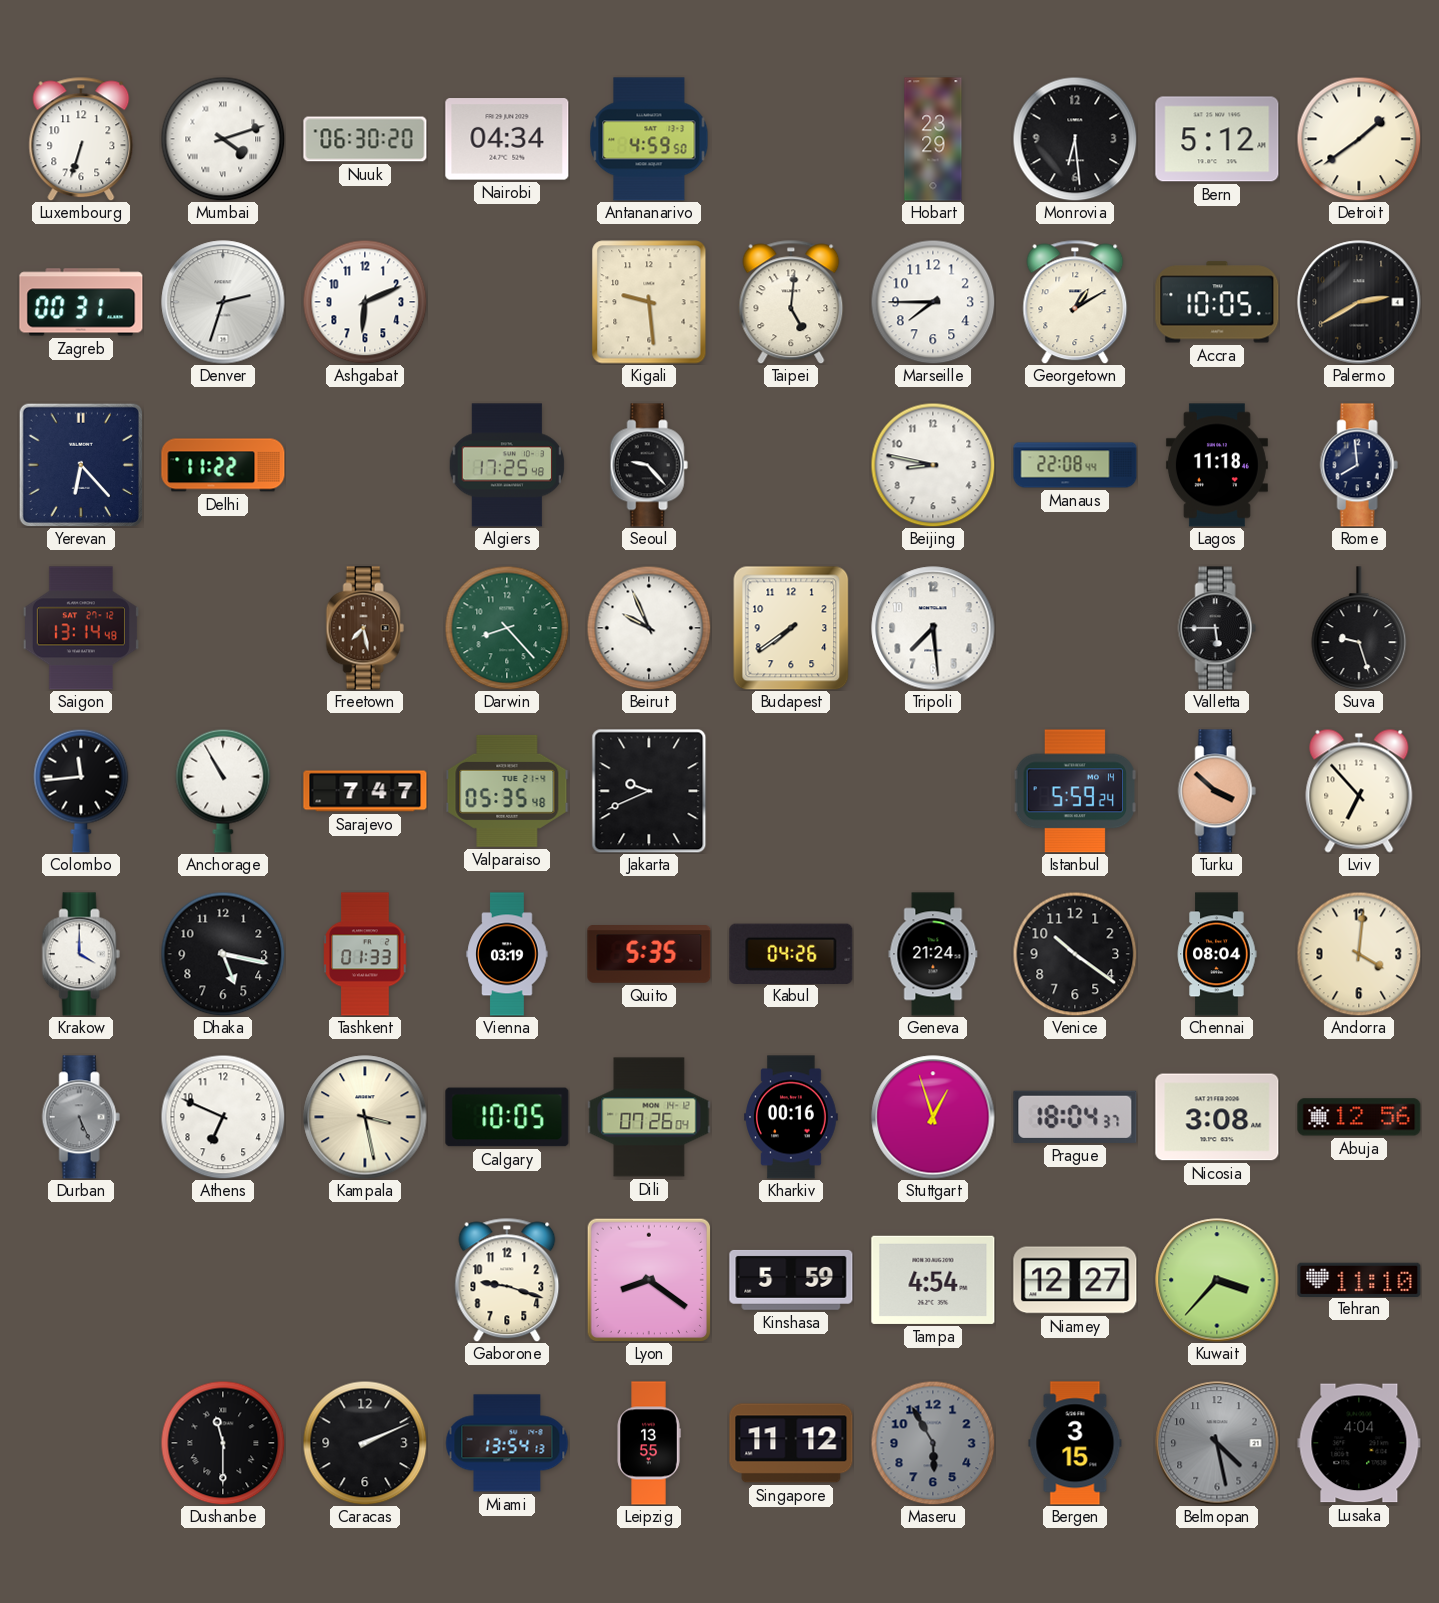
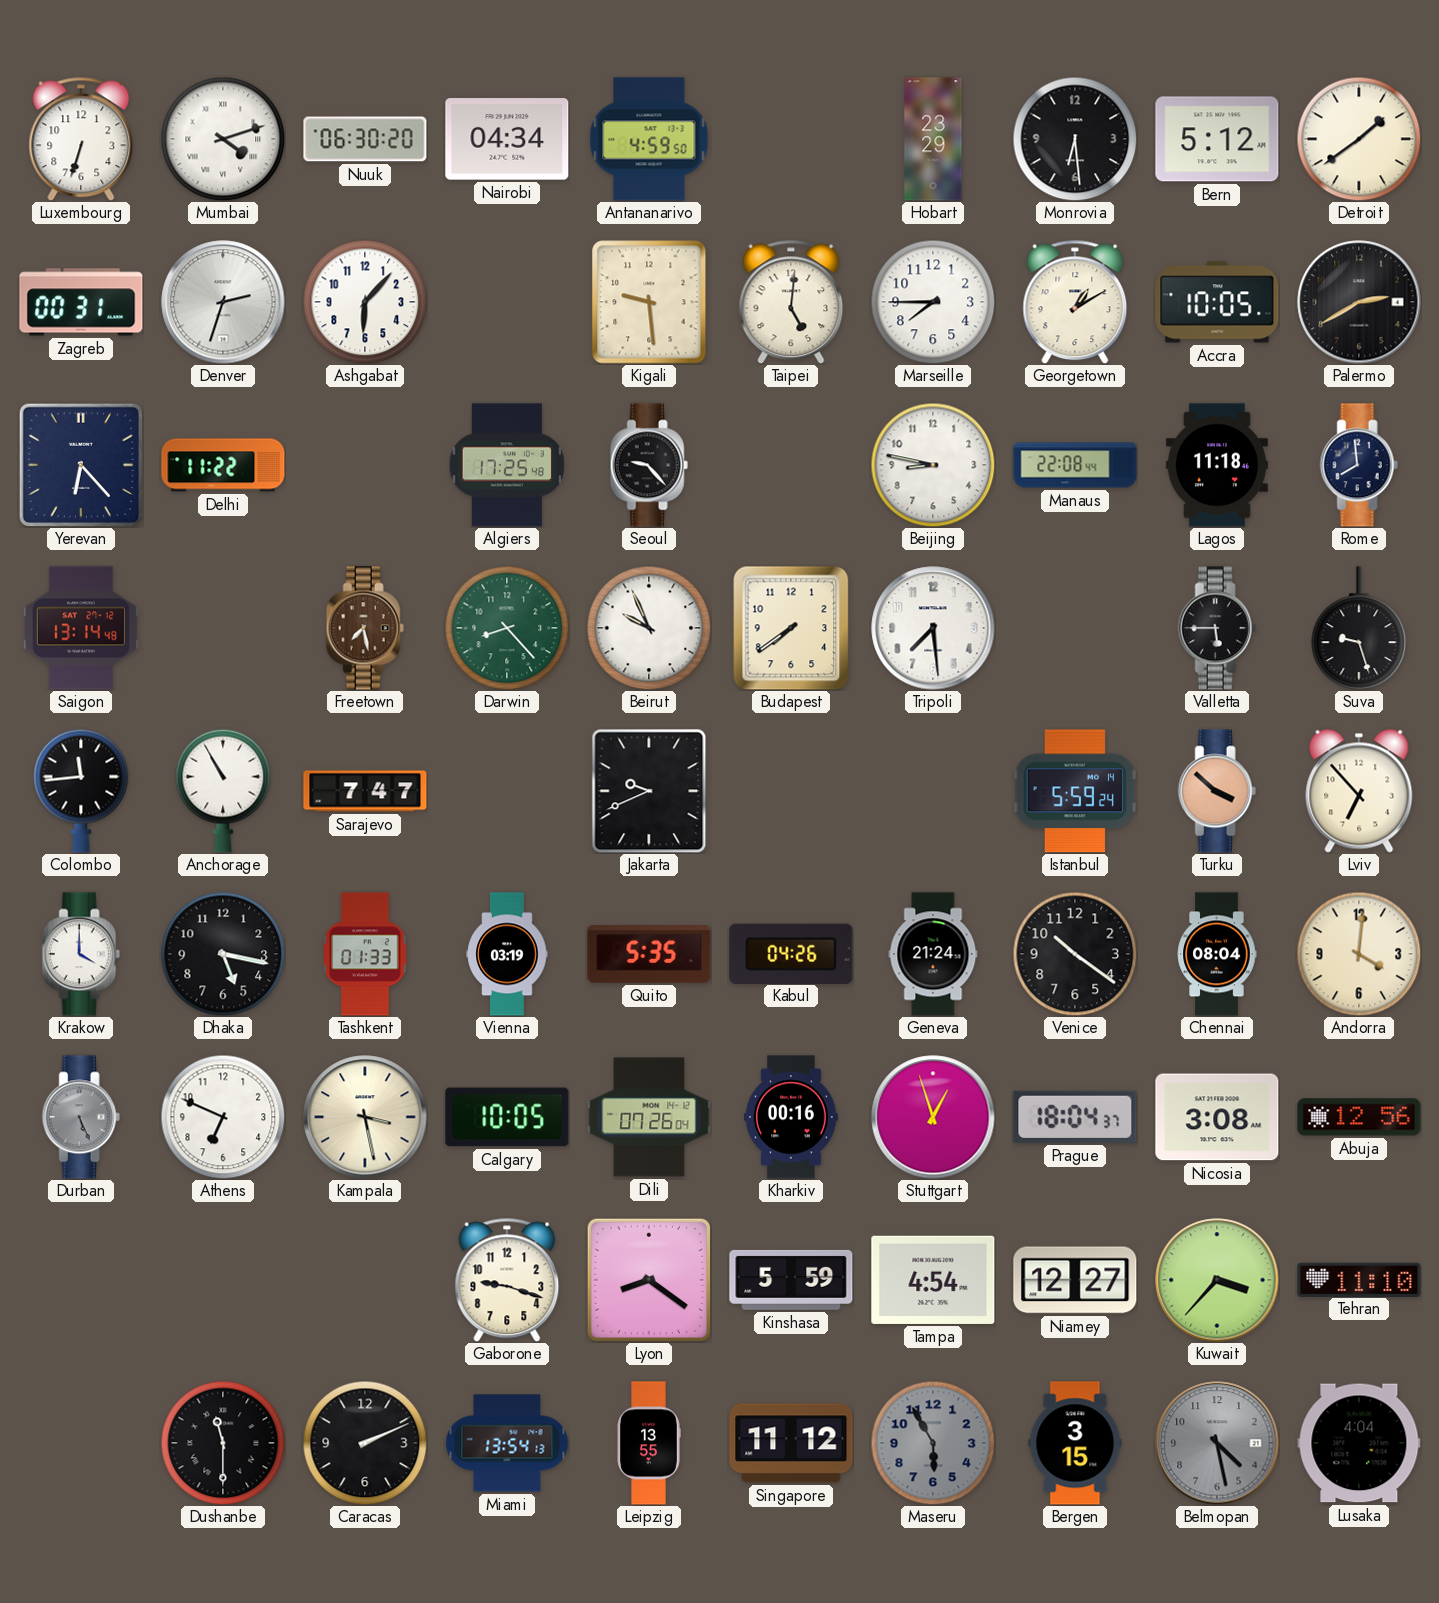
Ashgabat: 6:11 -> 6:07 (365, 302)
Valparaiso: 05:35 -> none (507, 791)
